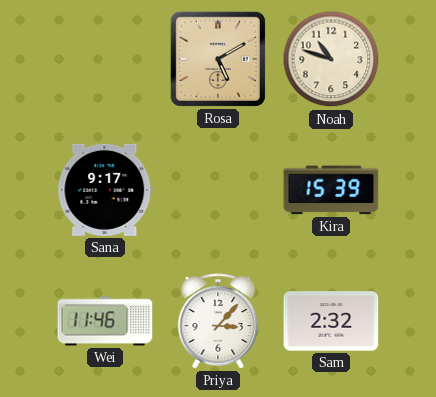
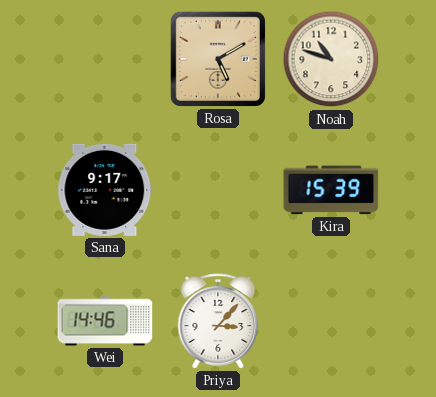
Wei: 11:46 -> 14:46 (105, 321)
Sam: 2:32 -> none (331, 321)
